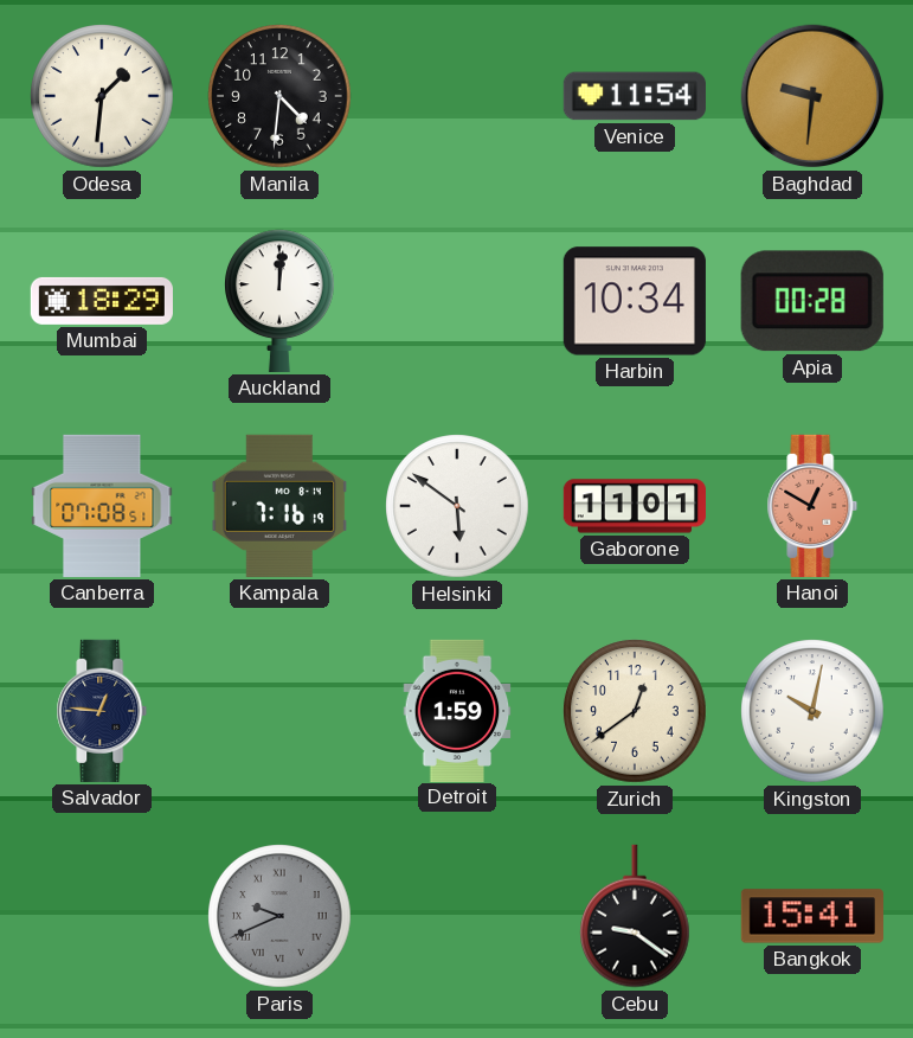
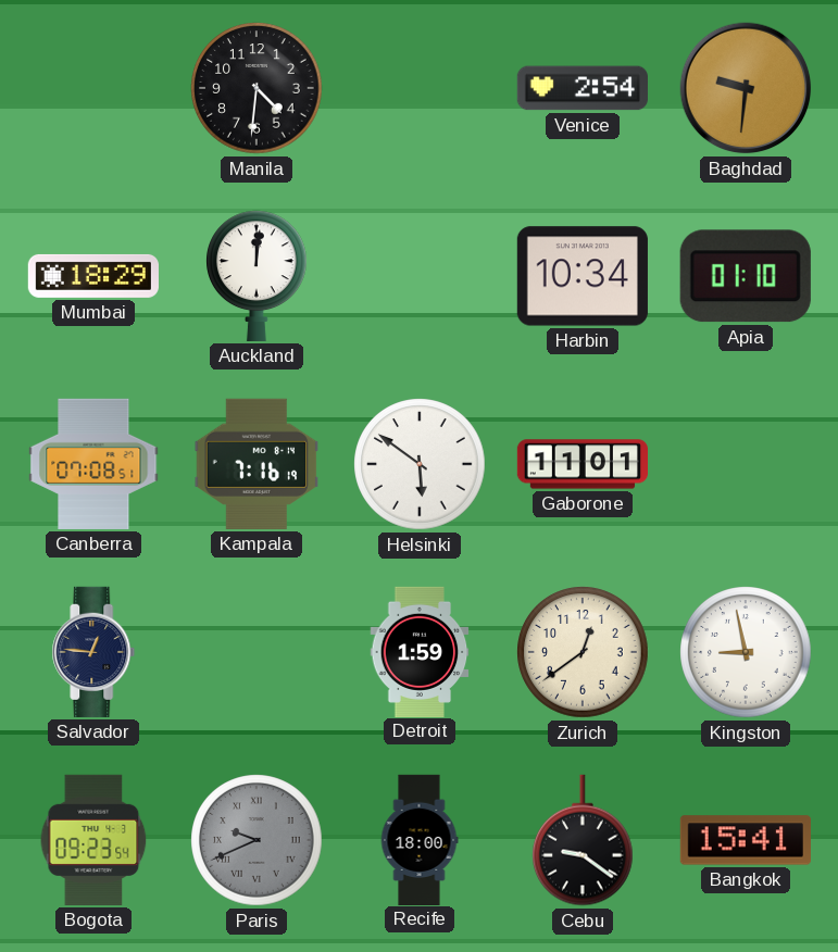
Odesa: 1:31 -> none (102, 96)
Venice: 11:54 -> 2:54 (583, 88)
Apia: 00:28 -> 01:10 (746, 276)
Hanoi: 12:50 -> none (812, 506)
Kingston: 10:02 -> 8:58 (746, 652)
Bogota: none -> 09:23 (93, 840)
Recife: none -> 18:00 (420, 839)
